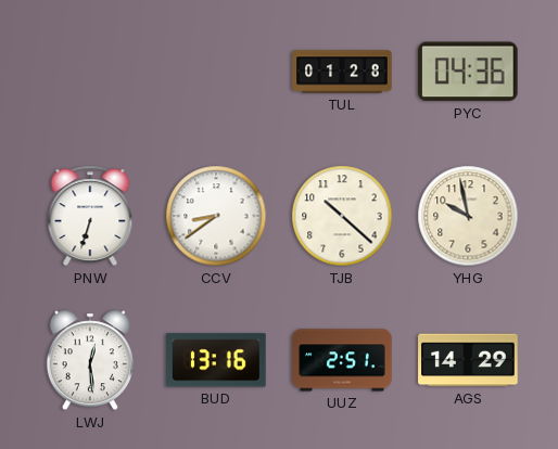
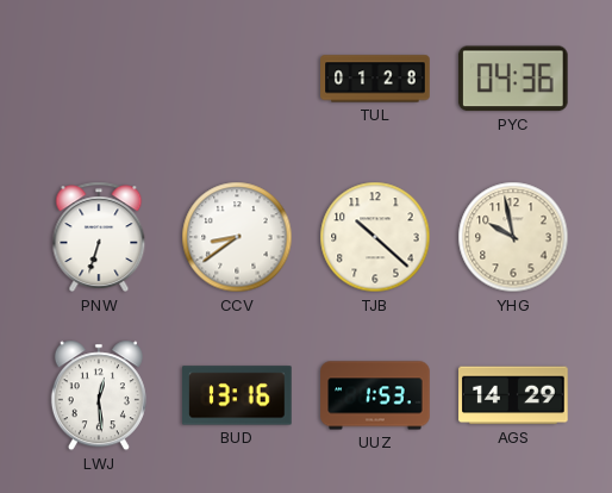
UUZ: 2:51 -> 1:53 (375, 395)
